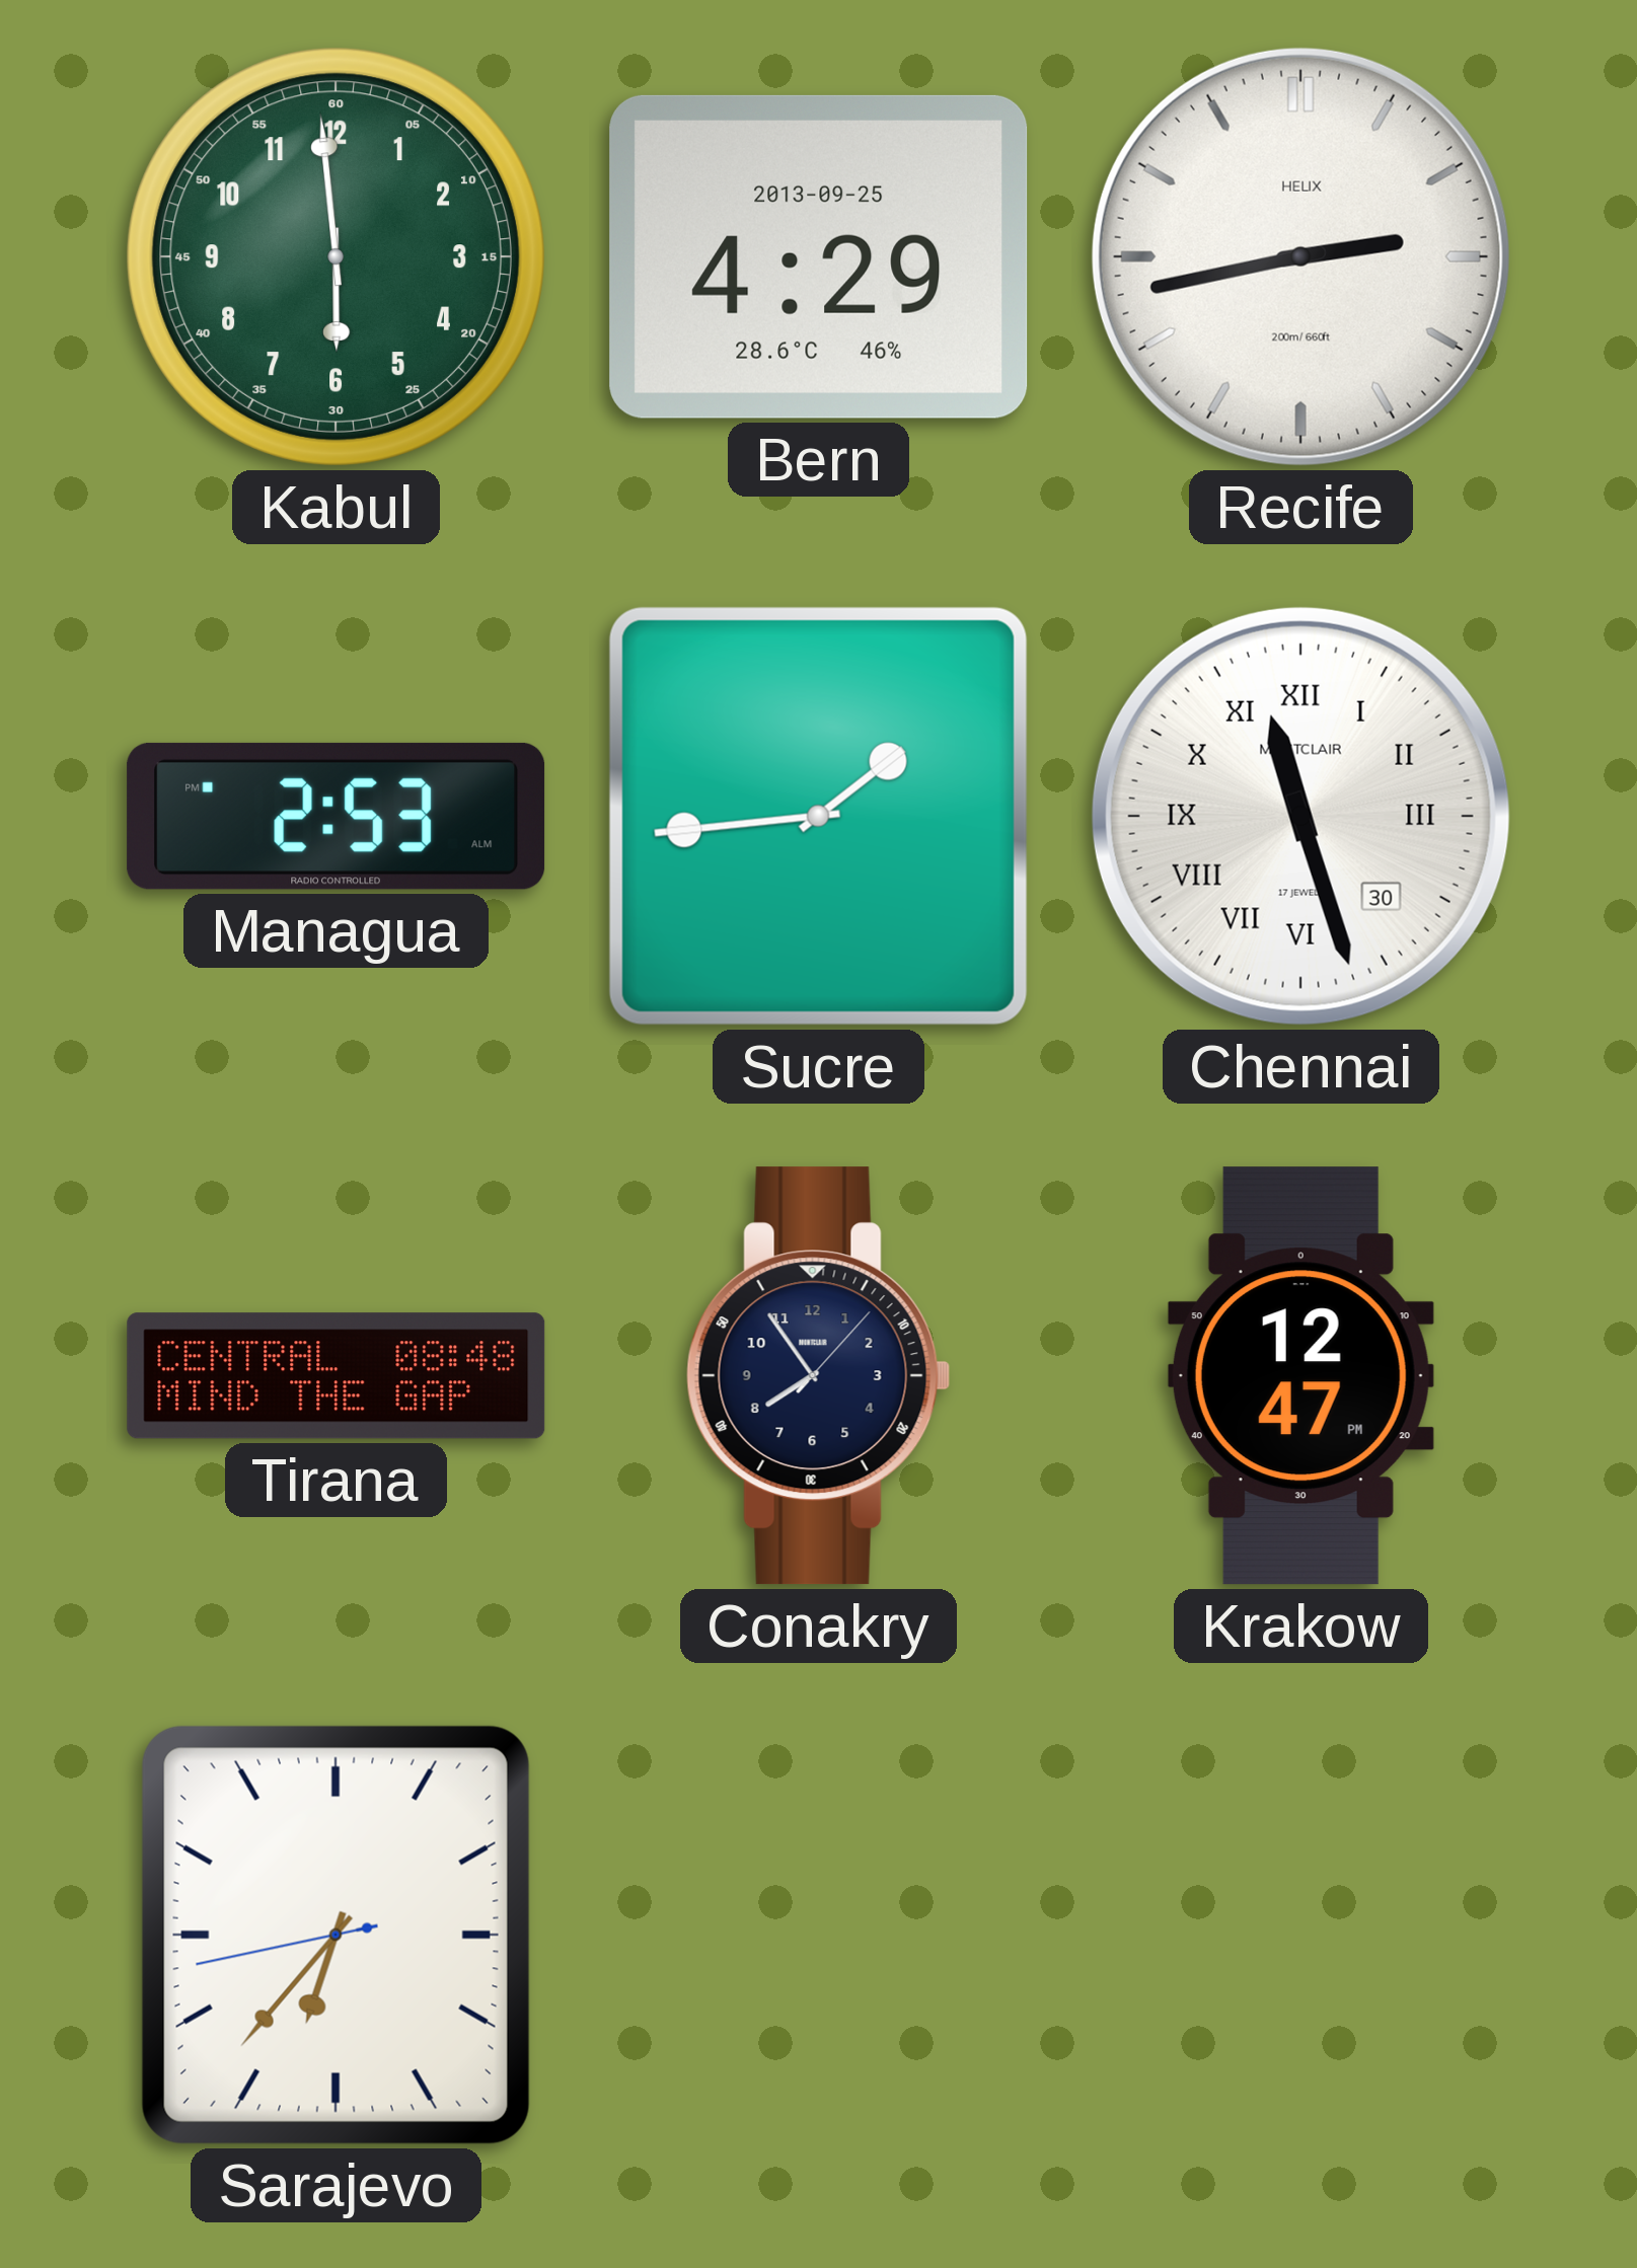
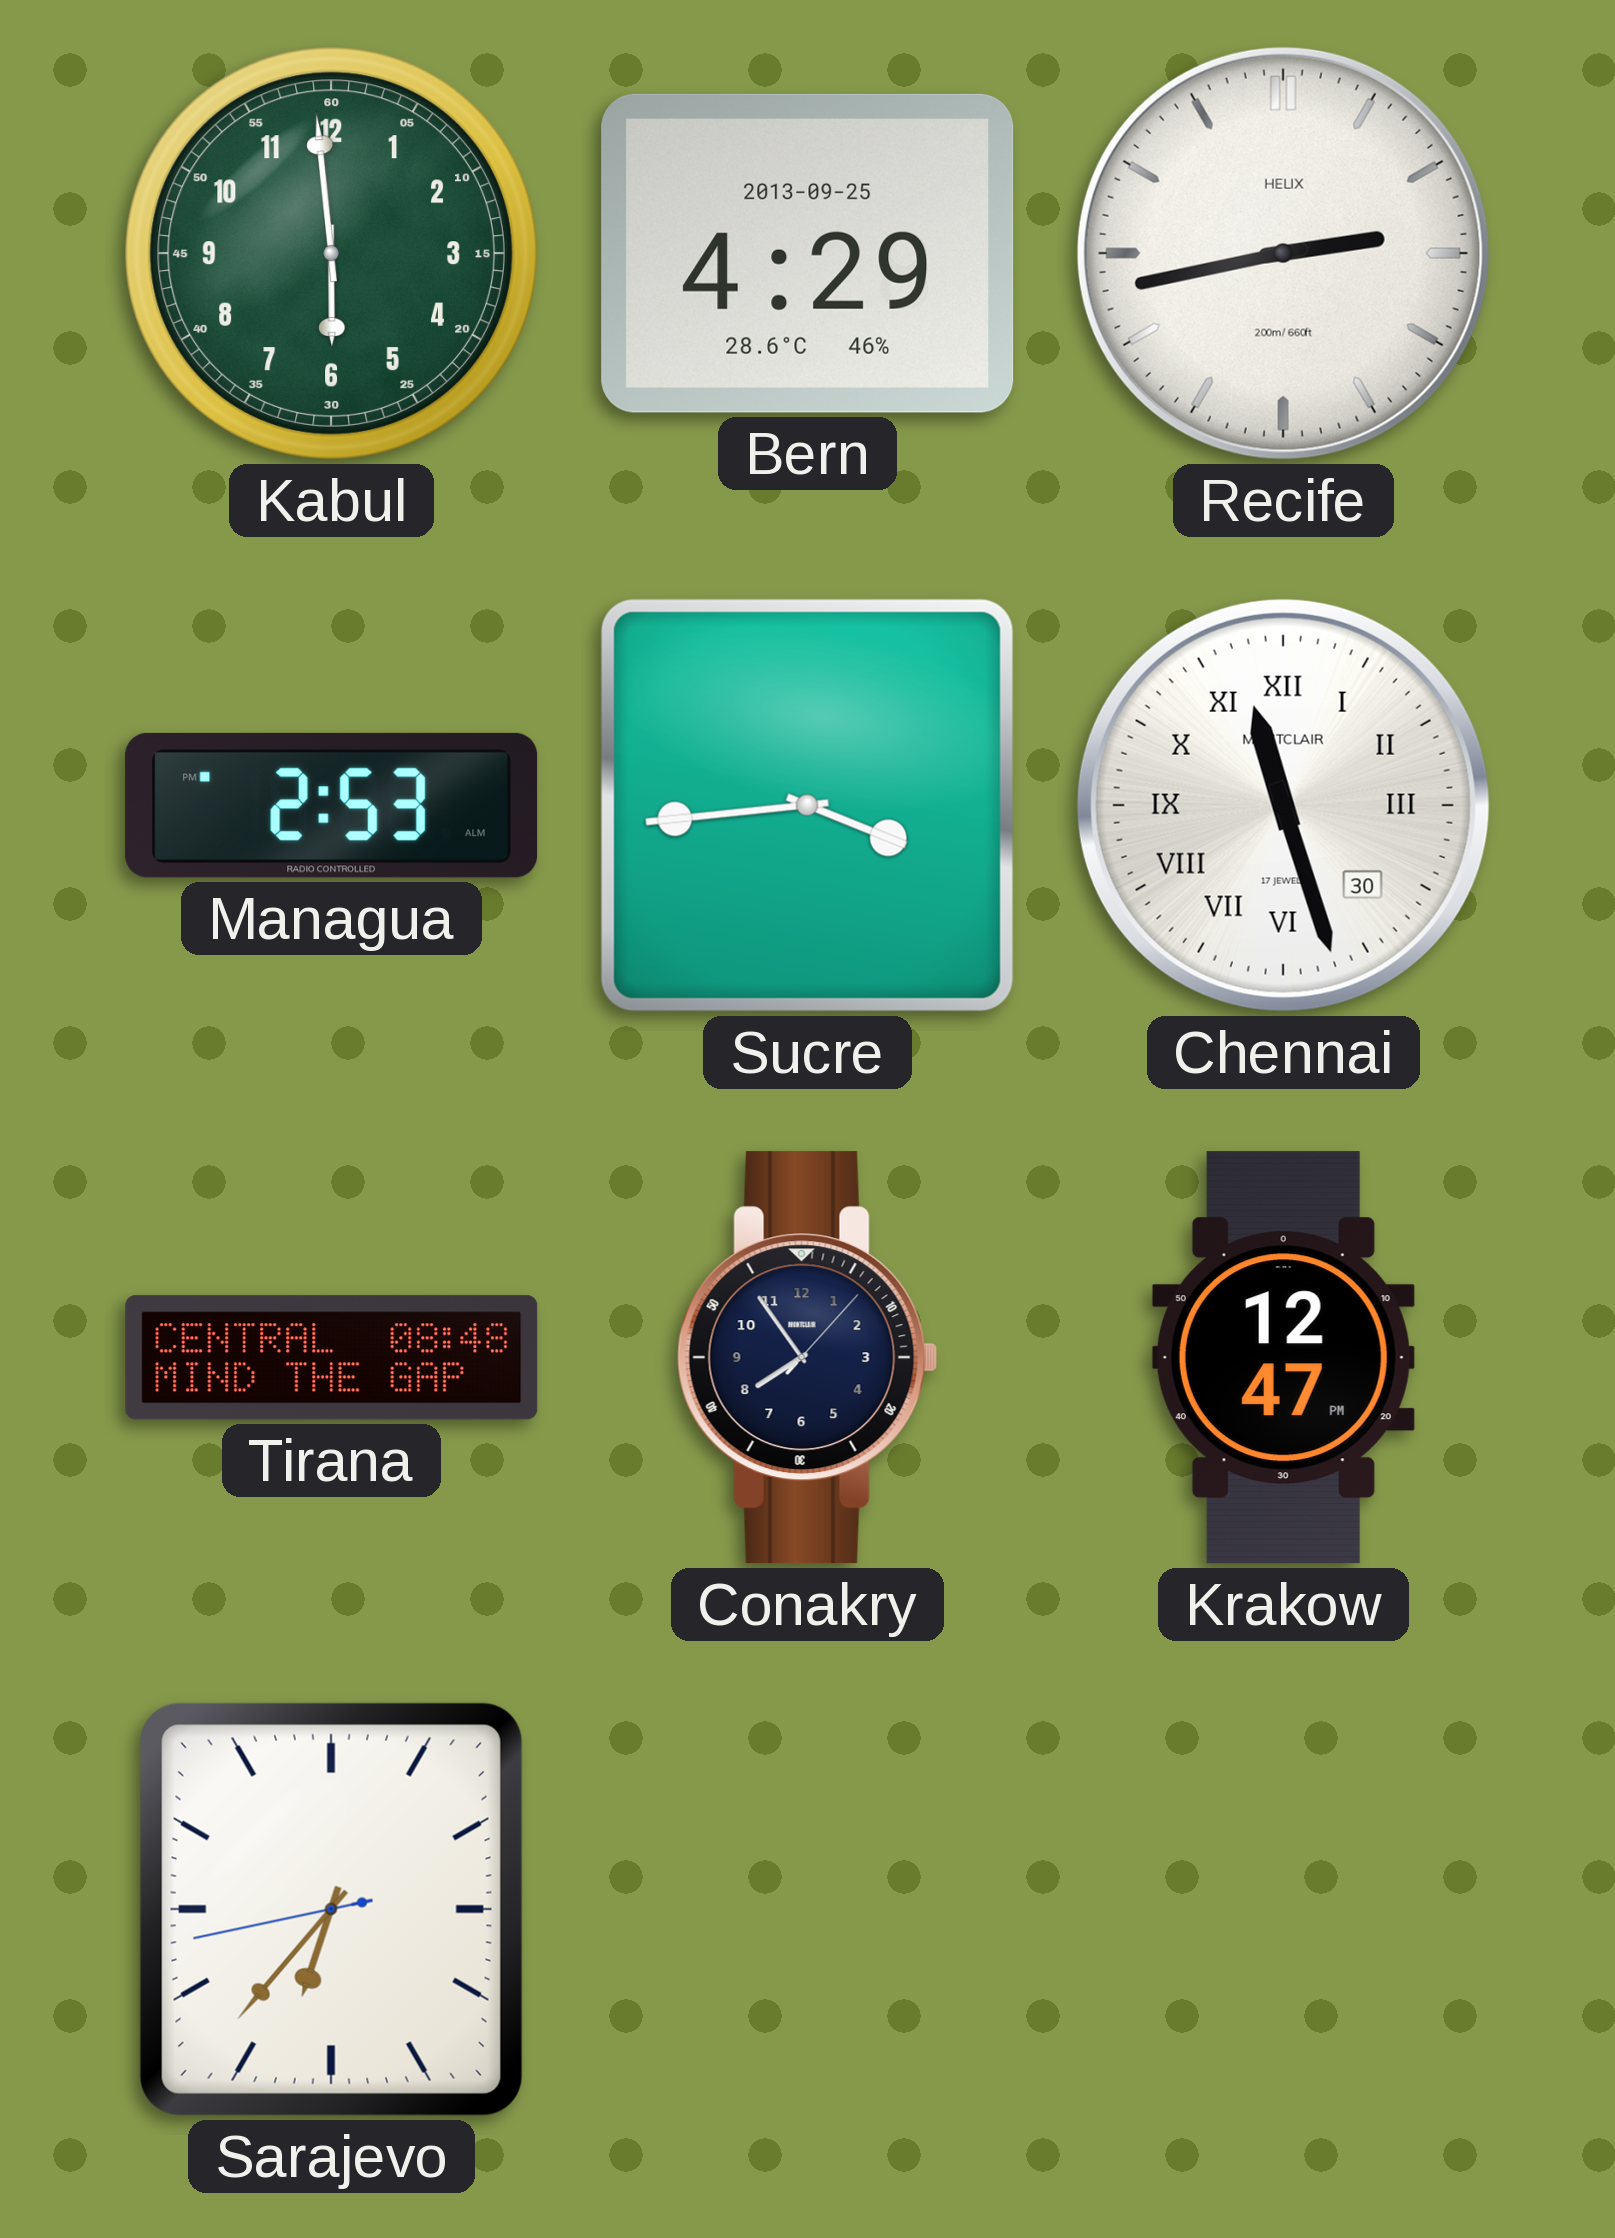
Sucre: 1:44 -> 3:44 (807, 805)
